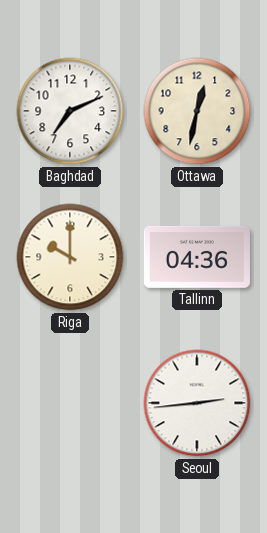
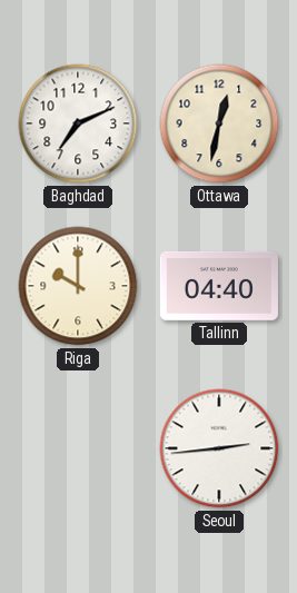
Tallinn: 04:36 -> 04:40 (219, 286)
